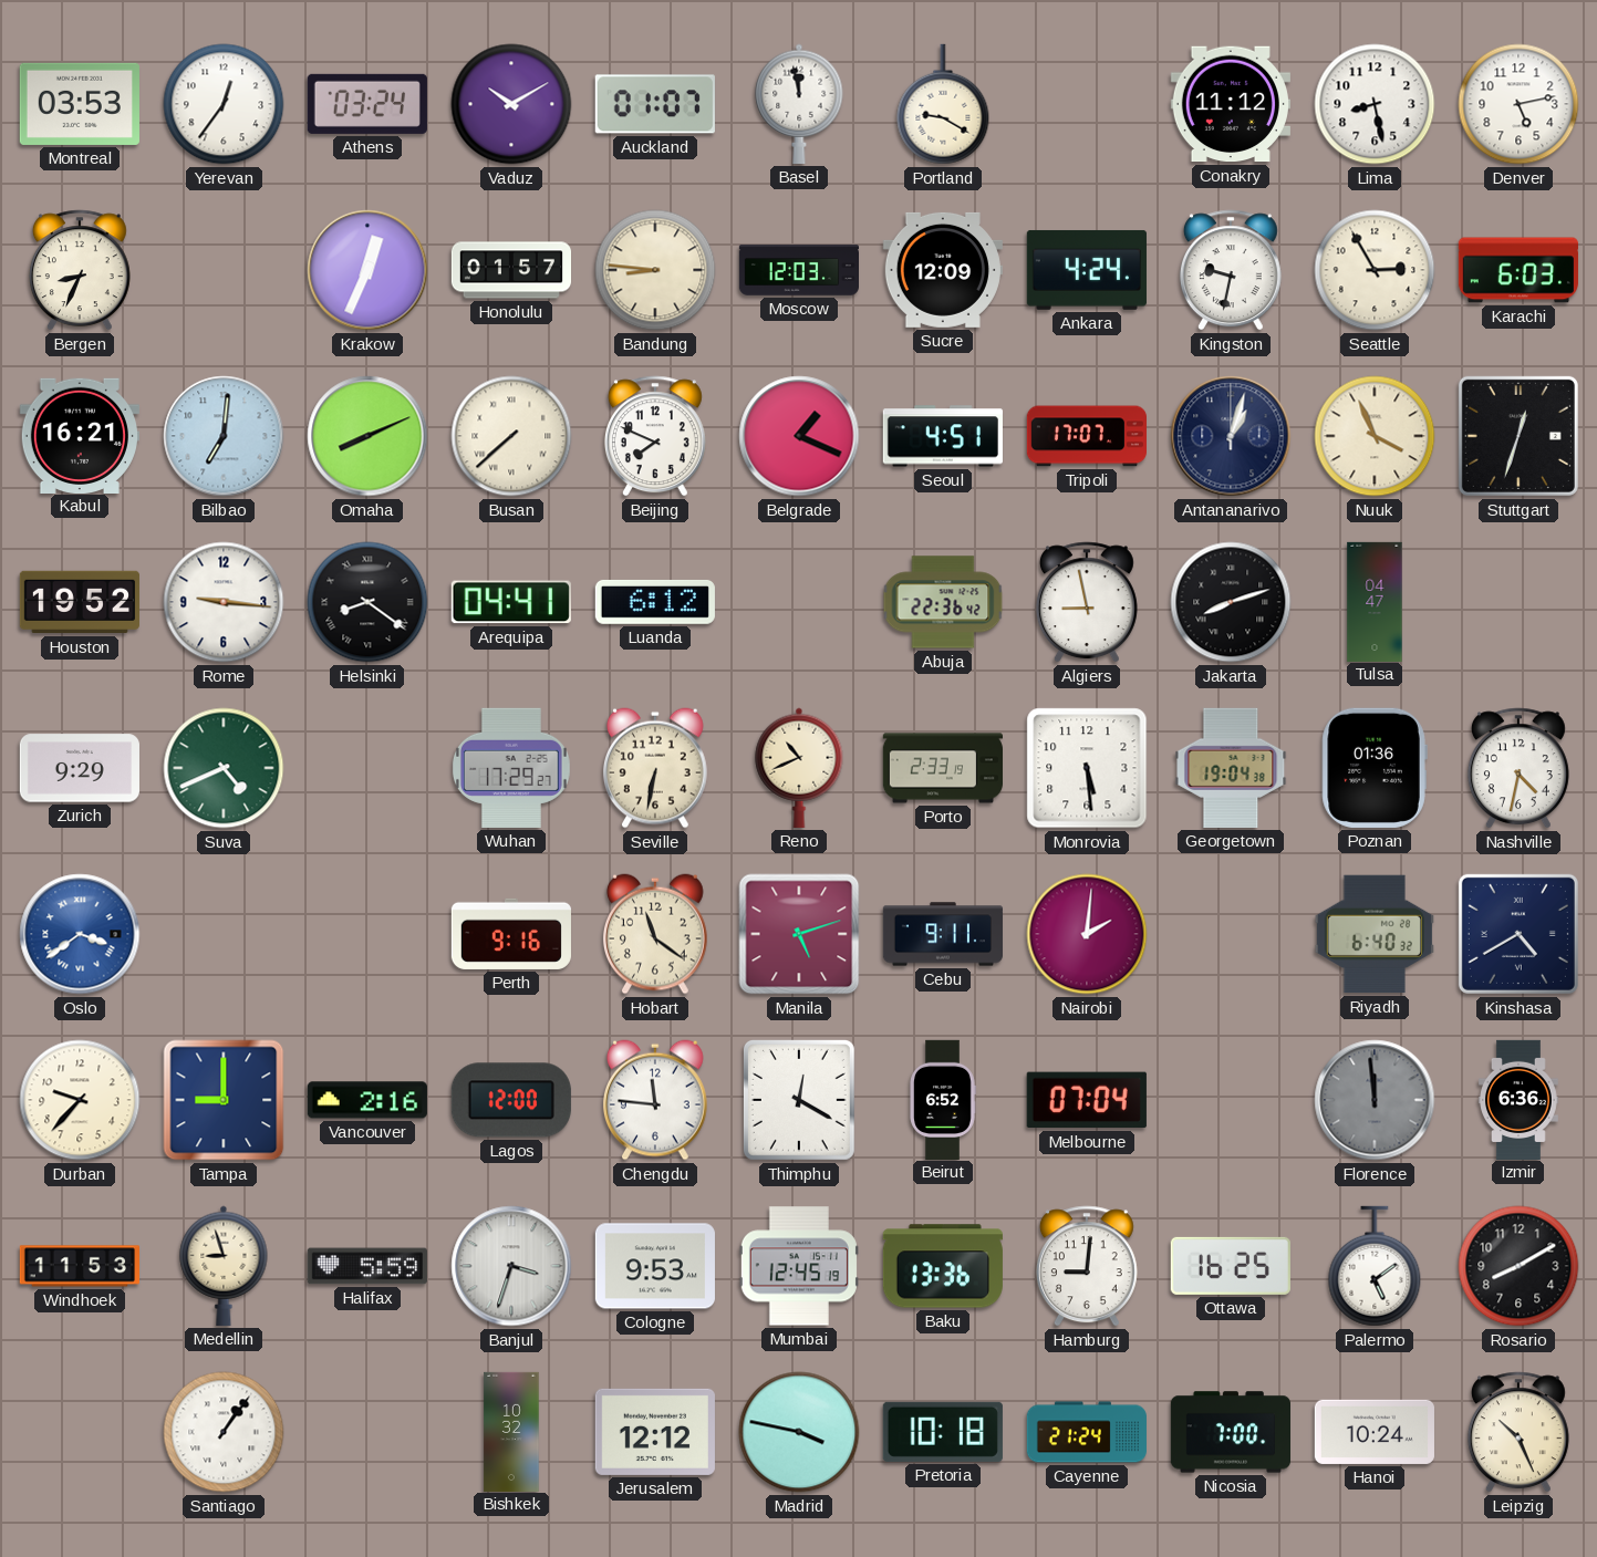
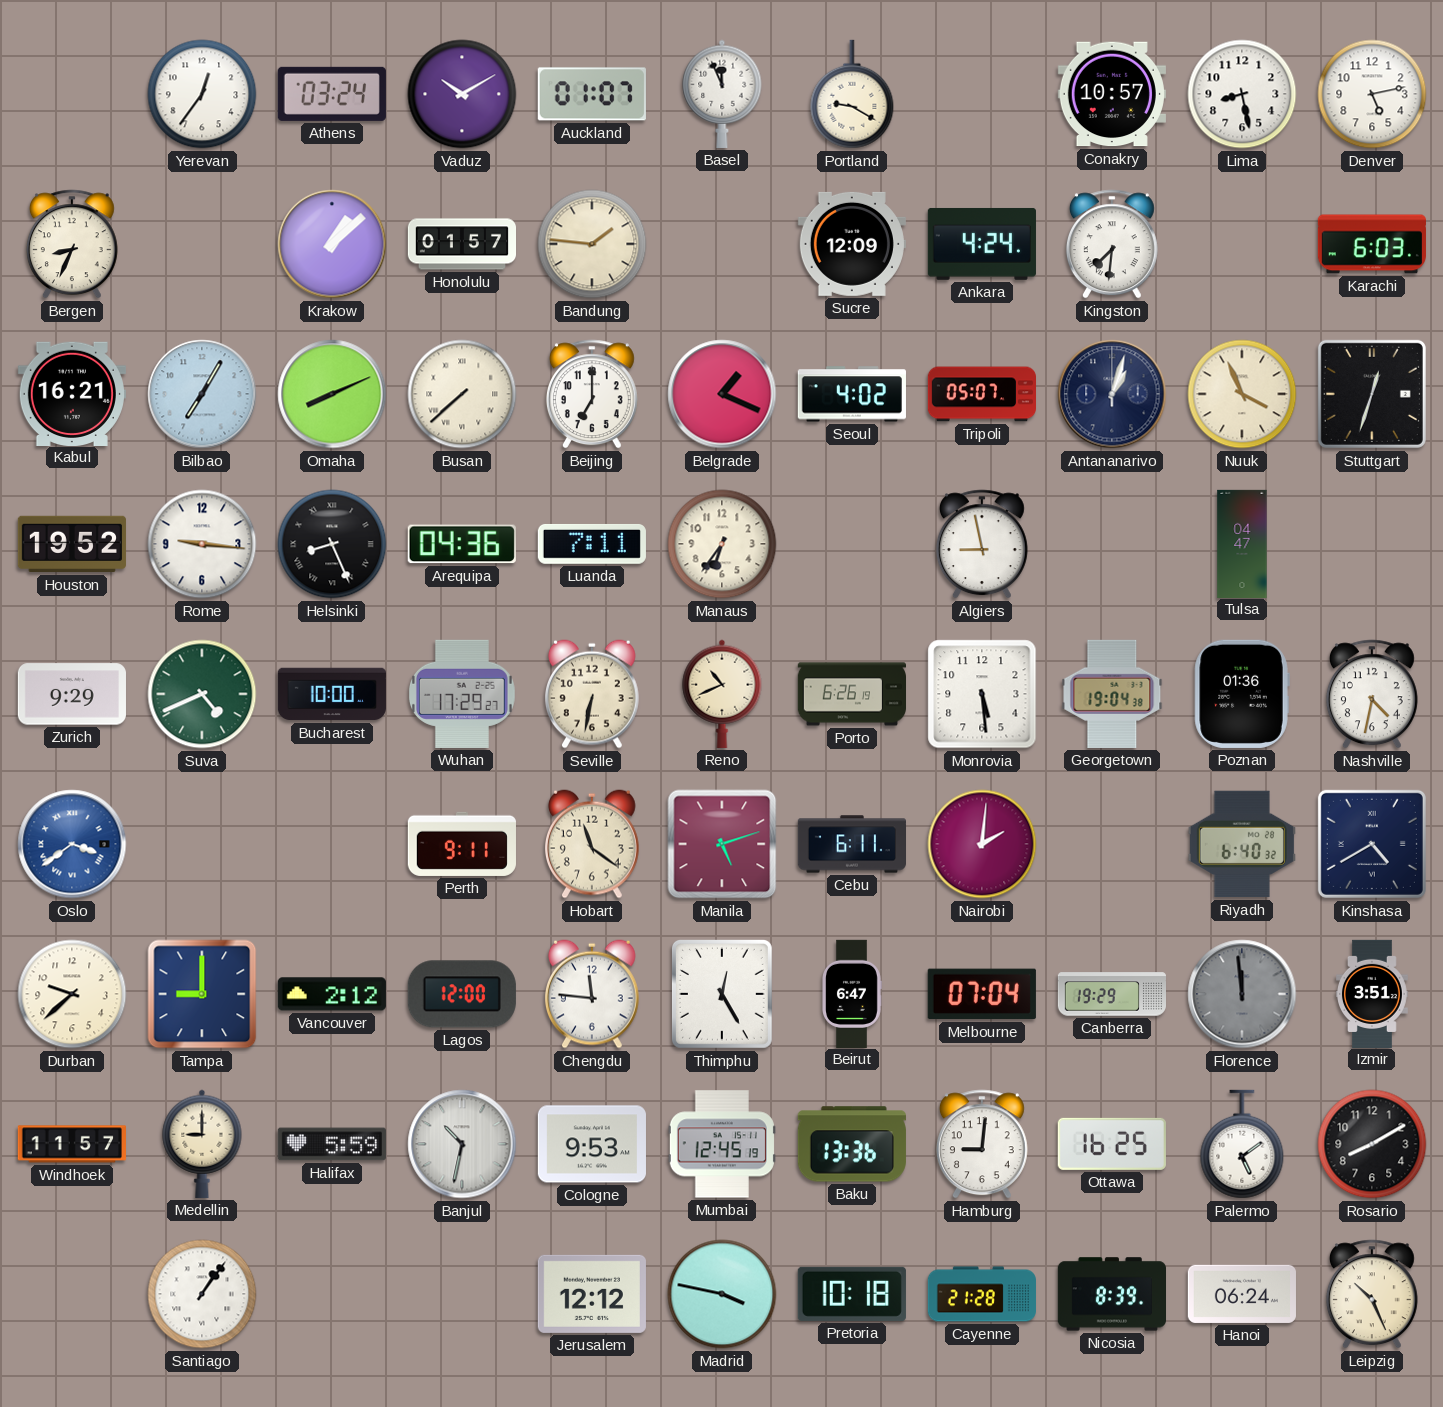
Montreal: 03:53 -> none (80, 104)
Basel: 11:58 -> 11:56 (722, 94)
Conakry: 11:12 -> 10:57 (1112, 94)
Krakow: 12:34 -> 1:08 (332, 244)
Bandung: 8:46 -> 1:46 (592, 244)
Moscow: 12:03 -> none (798, 270)
Kingston: 9:32 -> 7:31 (1112, 244)
Seattle: 2:55 -> none (1375, 270)
Bilbao: 7:01 -> 7:05 (202, 394)
Beijing: 7:49 -> 7:00 (592, 394)
Seoul: 4:51 -> 4:02 (852, 394)
Tripoli: 17:07 -> 05:07 (981, 394)
Helsinki: 8:21 -> 8:26 (332, 544)
Arequipa: 04:41 -> 04:36 (462, 544)
Luanda: 6:12 -> 7:11 (592, 544)
Manaus: none -> 6:36 (722, 544)
Abuja: 22:36 -> none (943, 602)
Jakarta: 8:12 -> none (1231, 602)
Bucharest: none -> 10:00 (332, 694)
Porto: 2:33 -> 6:26 (851, 694)
Perth: 9:16 -> 9:11 (462, 844)
Cebu: 9:11 -> 6:11 (851, 844)
Durban: 9:37 -> 9:38 (72, 994)
Vancouver: 2:16 -> 2:12 (332, 994)
Thimphu: 12:20 -> 12:25 (722, 994)
Beirut: 6:52 -> 6:47 (852, 993)
Canberra: none -> 19:29 (1111, 994)
Izmir: 6:36 -> 3:51 (1373, 993)
Windhoek: 11:53 -> 11:57 (72, 1144)
Medellin: 8:57 -> 9:00 (202, 1144)
Banjul: 3:33 -> 10:32 (462, 1144)
Bishkek: 10:32 -> none (511, 1431)
Cayenne: 21:24 -> 21:28 (982, 1294)
Nicosia: 7:00 -> 8:39 (1111, 1294)
Hanoi: 10:24 -> 06:24 (1242, 1294)
